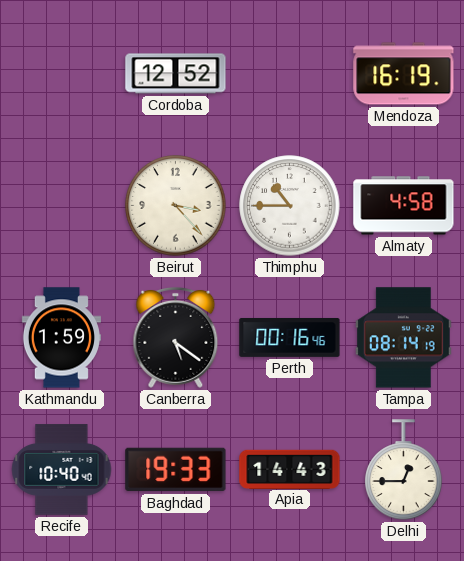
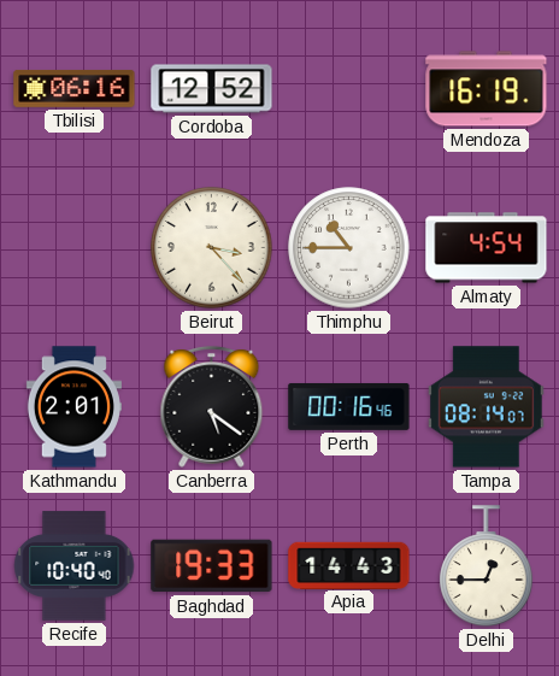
Tbilisi: none -> 06:16 (75, 89)
Almaty: 4:58 -> 4:54 (487, 248)
Kathmandu: 1:59 -> 2:01 (73, 407)
Tampa: 08:14:19 -> 08:14:07 (486, 407)
